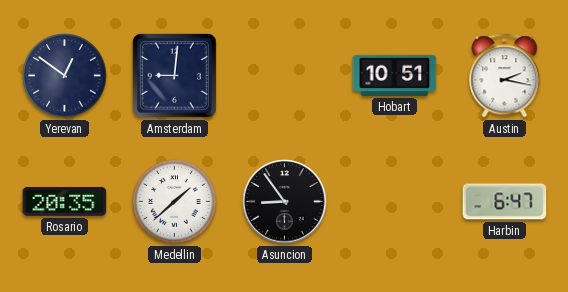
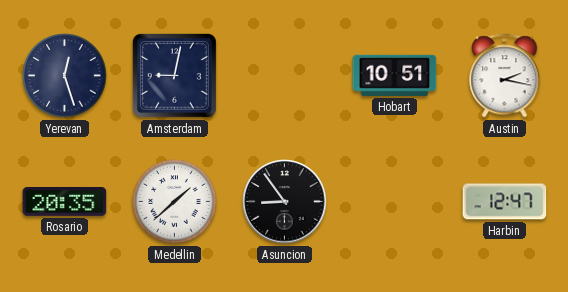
Yerevan: 12:51 -> 12:27 (65, 76)
Amsterdam: 9:01 -> 9:02 (174, 75)
Harbin: 6:47 -> 12:47 (505, 202)
